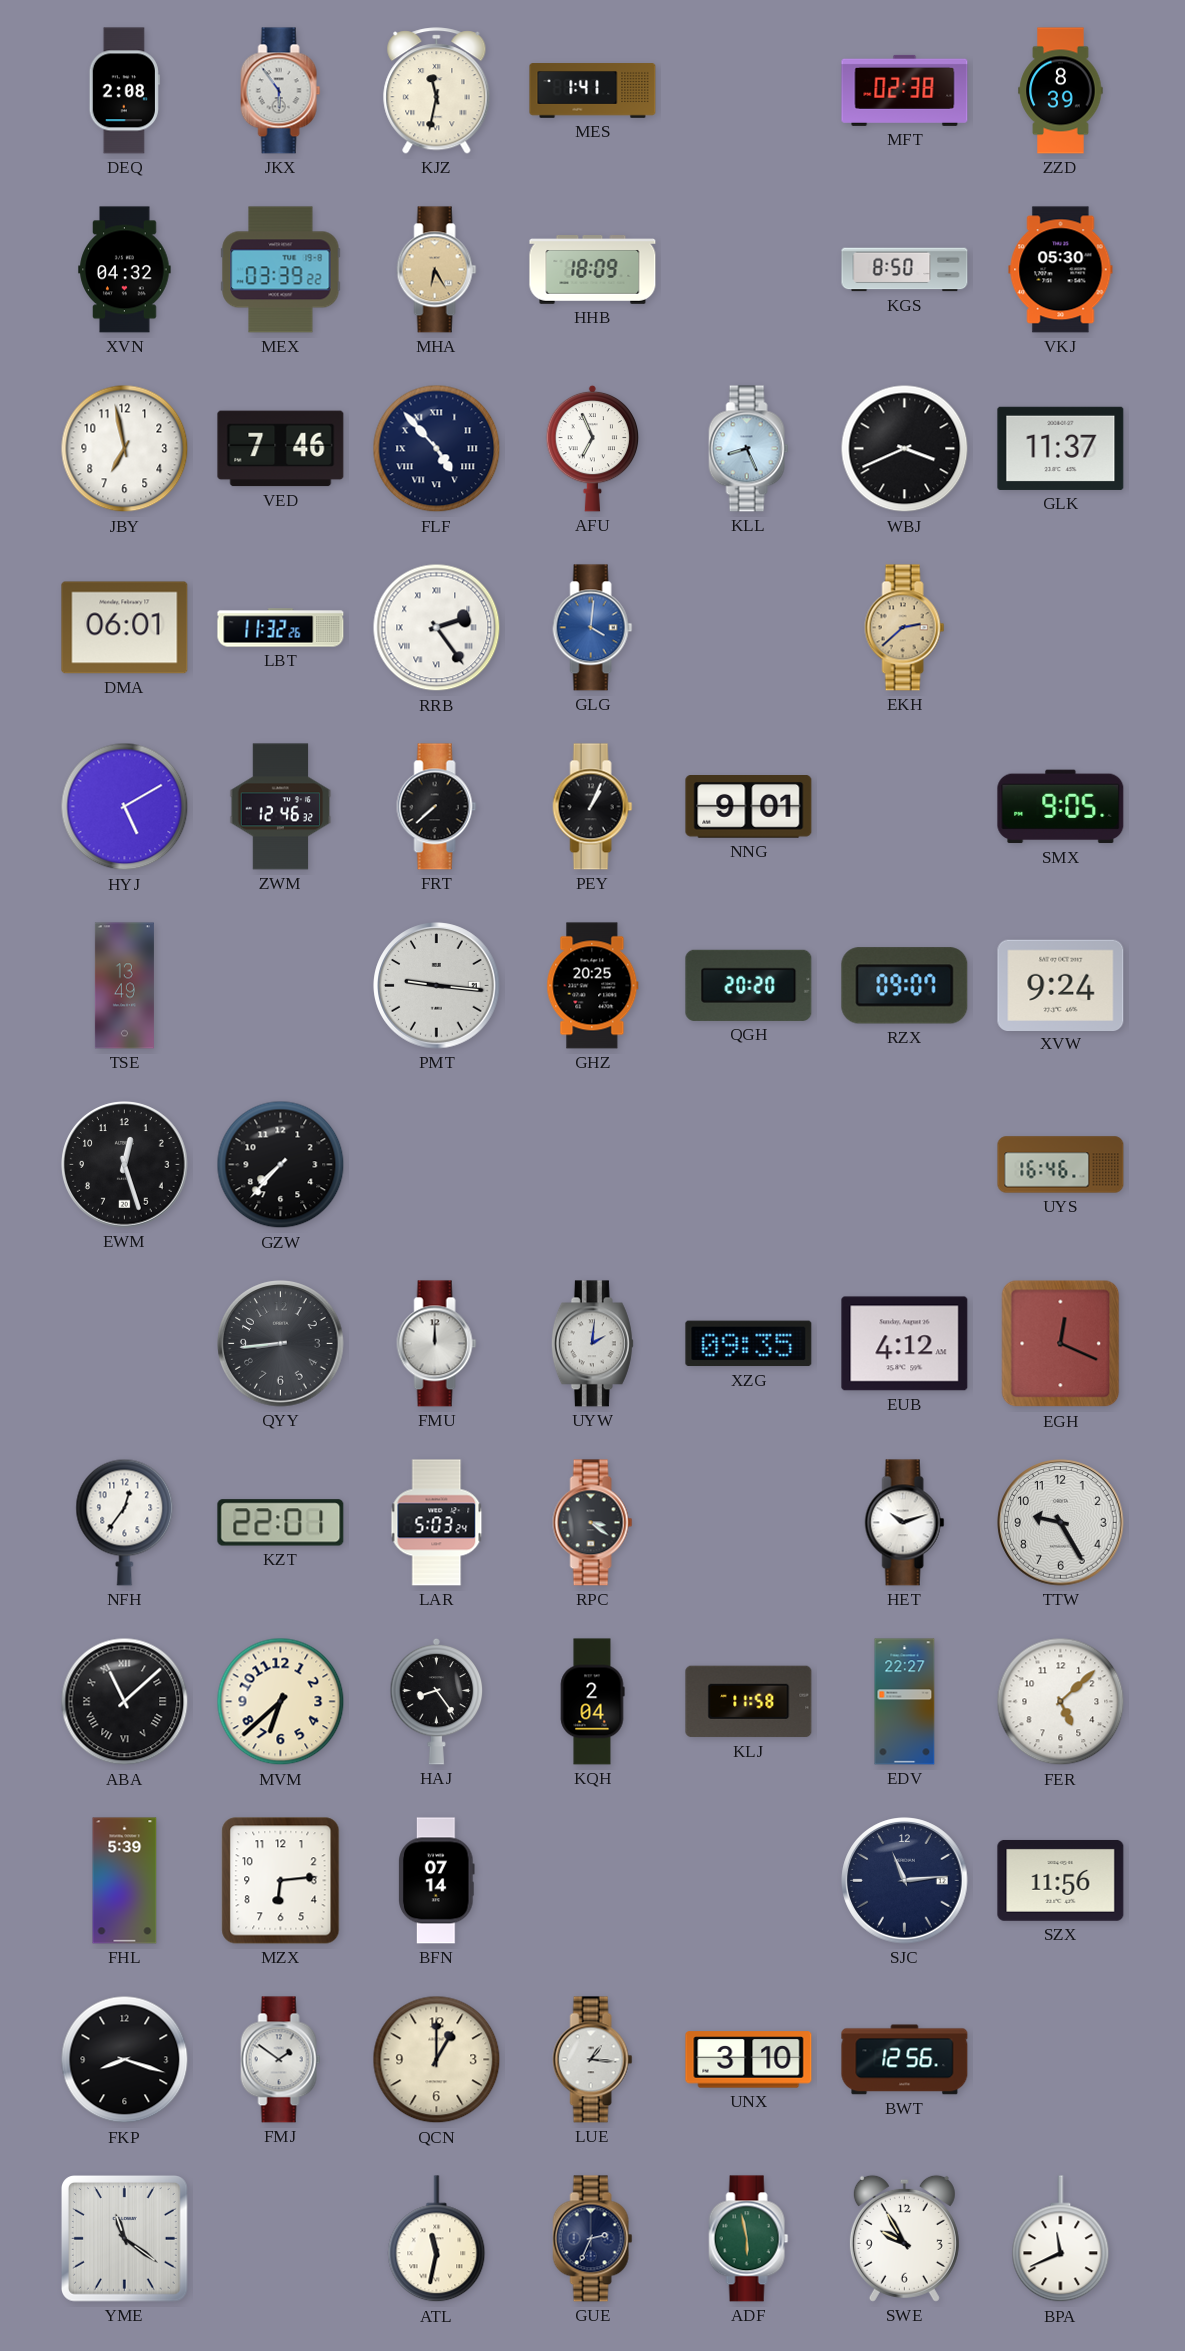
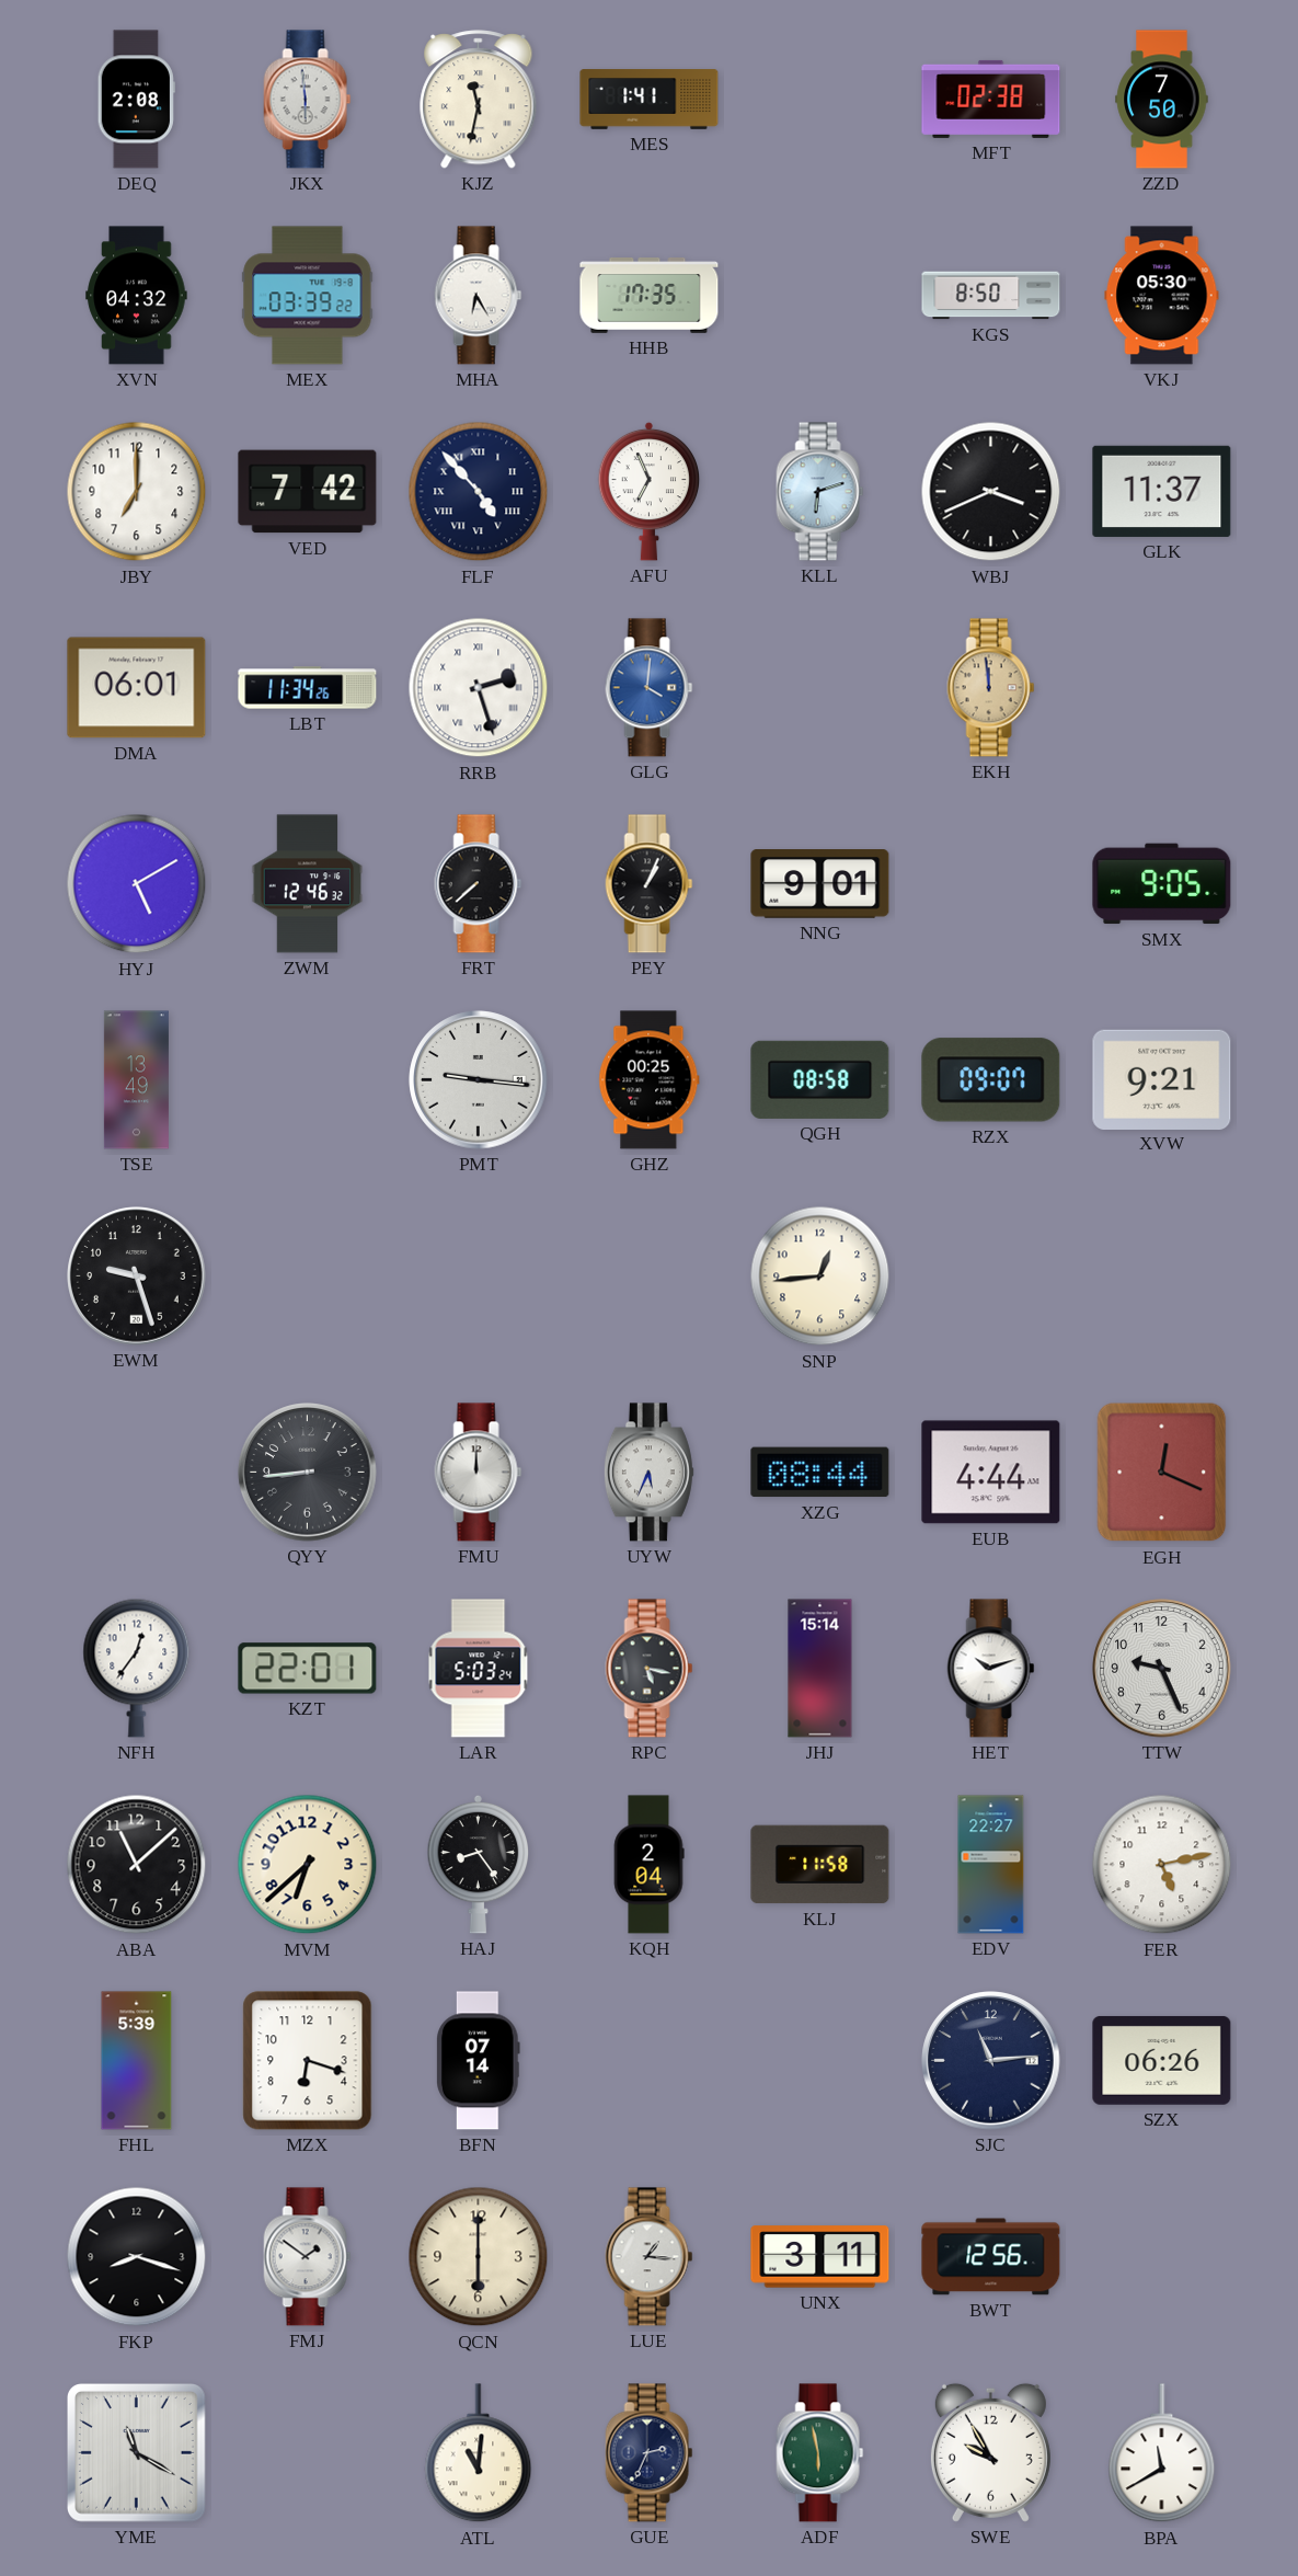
JKX: 5:54 -> 5:59 (308, 100)
ZZD: 8:39 -> 7:50 (1162, 100)
MHA dial: champagne -> white (479, 296)
HHB: 18:09 -> 17:35 (650, 296)
JBY: 6:58 -> 7:00 (137, 492)
VED: 7:46 -> 7:42 (308, 492)
KLL: 8:26 -> 6:12 (820, 492)
LBT: 11:32 -> 11:34 (308, 688)
RRB: 2:24 -> 2:27 (479, 688)
EKH: 2:38 -> 11:59 (991, 688)
GHZ: 20:25 -> 00:25 (650, 1080)
QGH: 20:20 -> 08:58 (820, 1079)
XVW: 9:24 -> 9:21 (1162, 1079)
EWM: 12:27 -> 9:27 (137, 1276)
GZW: 7:37 -> none (281, 1165)
SNP: none -> 12:44 (820, 1276)
UYS: 16:46 -> none (1061, 1165)
UYW: 2:01 -> 5:34 (648, 1473)
XZG: 09:35 -> 08:44 (820, 1473)
EUB: 4:12 -> 4:44 (991, 1473)
RPC: 3:21 -> 5:17 (650, 1669)
JHJ: none -> 15:14 (820, 1669)
TTW: 9:25 -> 9:26 (1162, 1669)
ABA numerals: Roman -> Arabic (137, 1865)
FER: 5:08 -> 5:13 (1162, 1865)
MZX: 6:14 -> 6:18 (308, 2061)
SZX: 11:56 -> 06:26 (1162, 2060)
QCN: 1:00 -> 6:00 (479, 2257)
UNX: 3:10 -> 3:11 (820, 2257)
YME: 11:21 -> 11:20 (137, 2453)
ATL: 11:32 -> 11:01 (479, 2453)
BPA: 11:41 -> 11:40 (1162, 2453)
